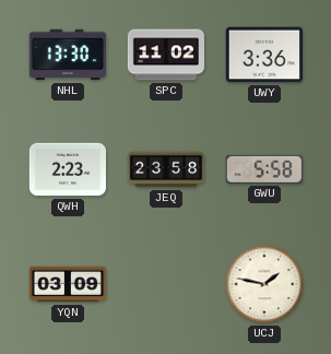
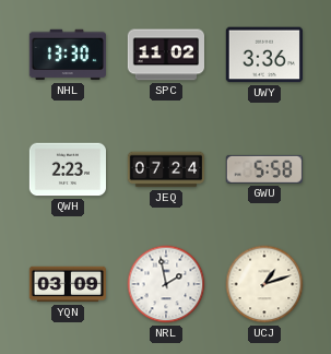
JEQ: 23:58 -> 07:24 (165, 169)
NRL: none -> 1:58 (166, 284)
UCJ: 1:47 -> 1:12 (264, 284)
